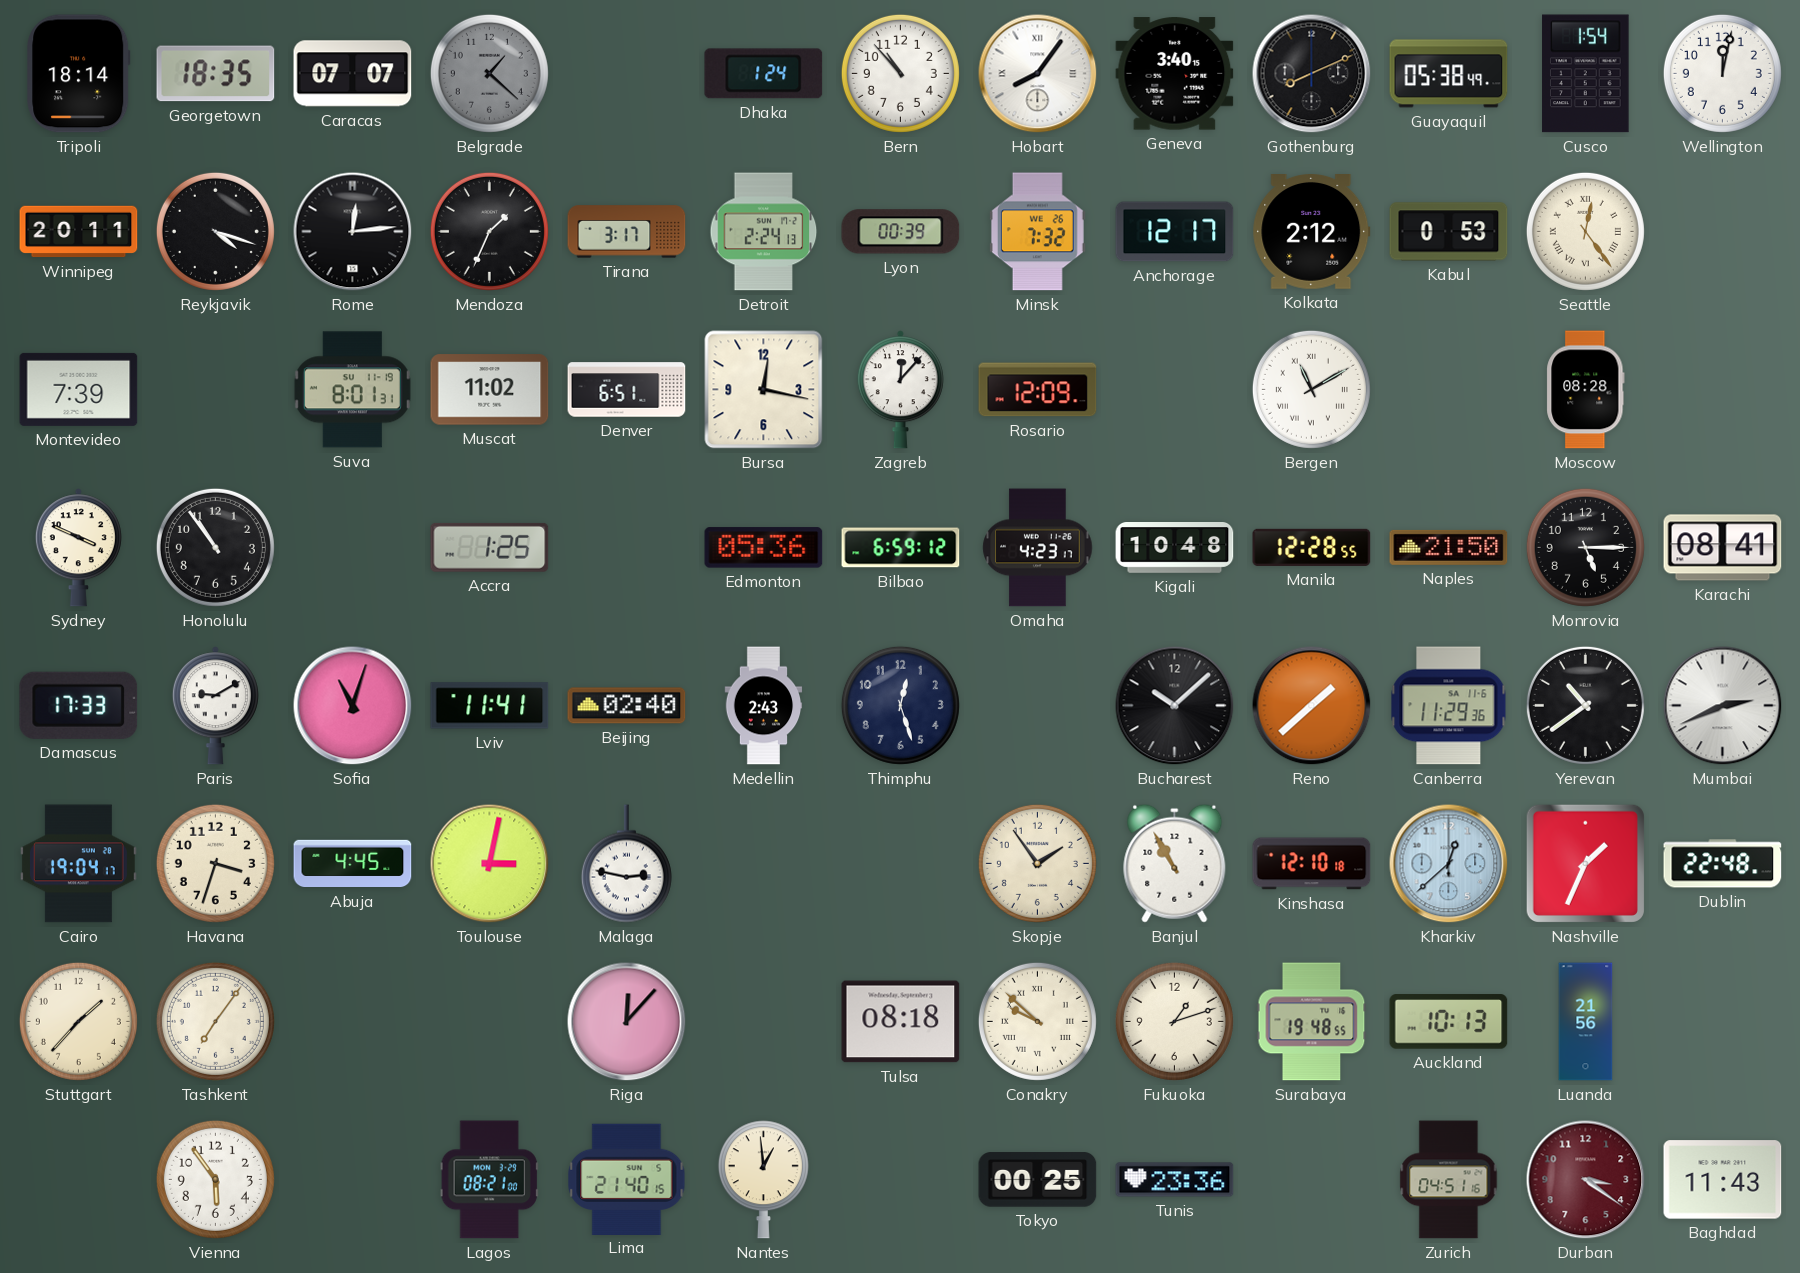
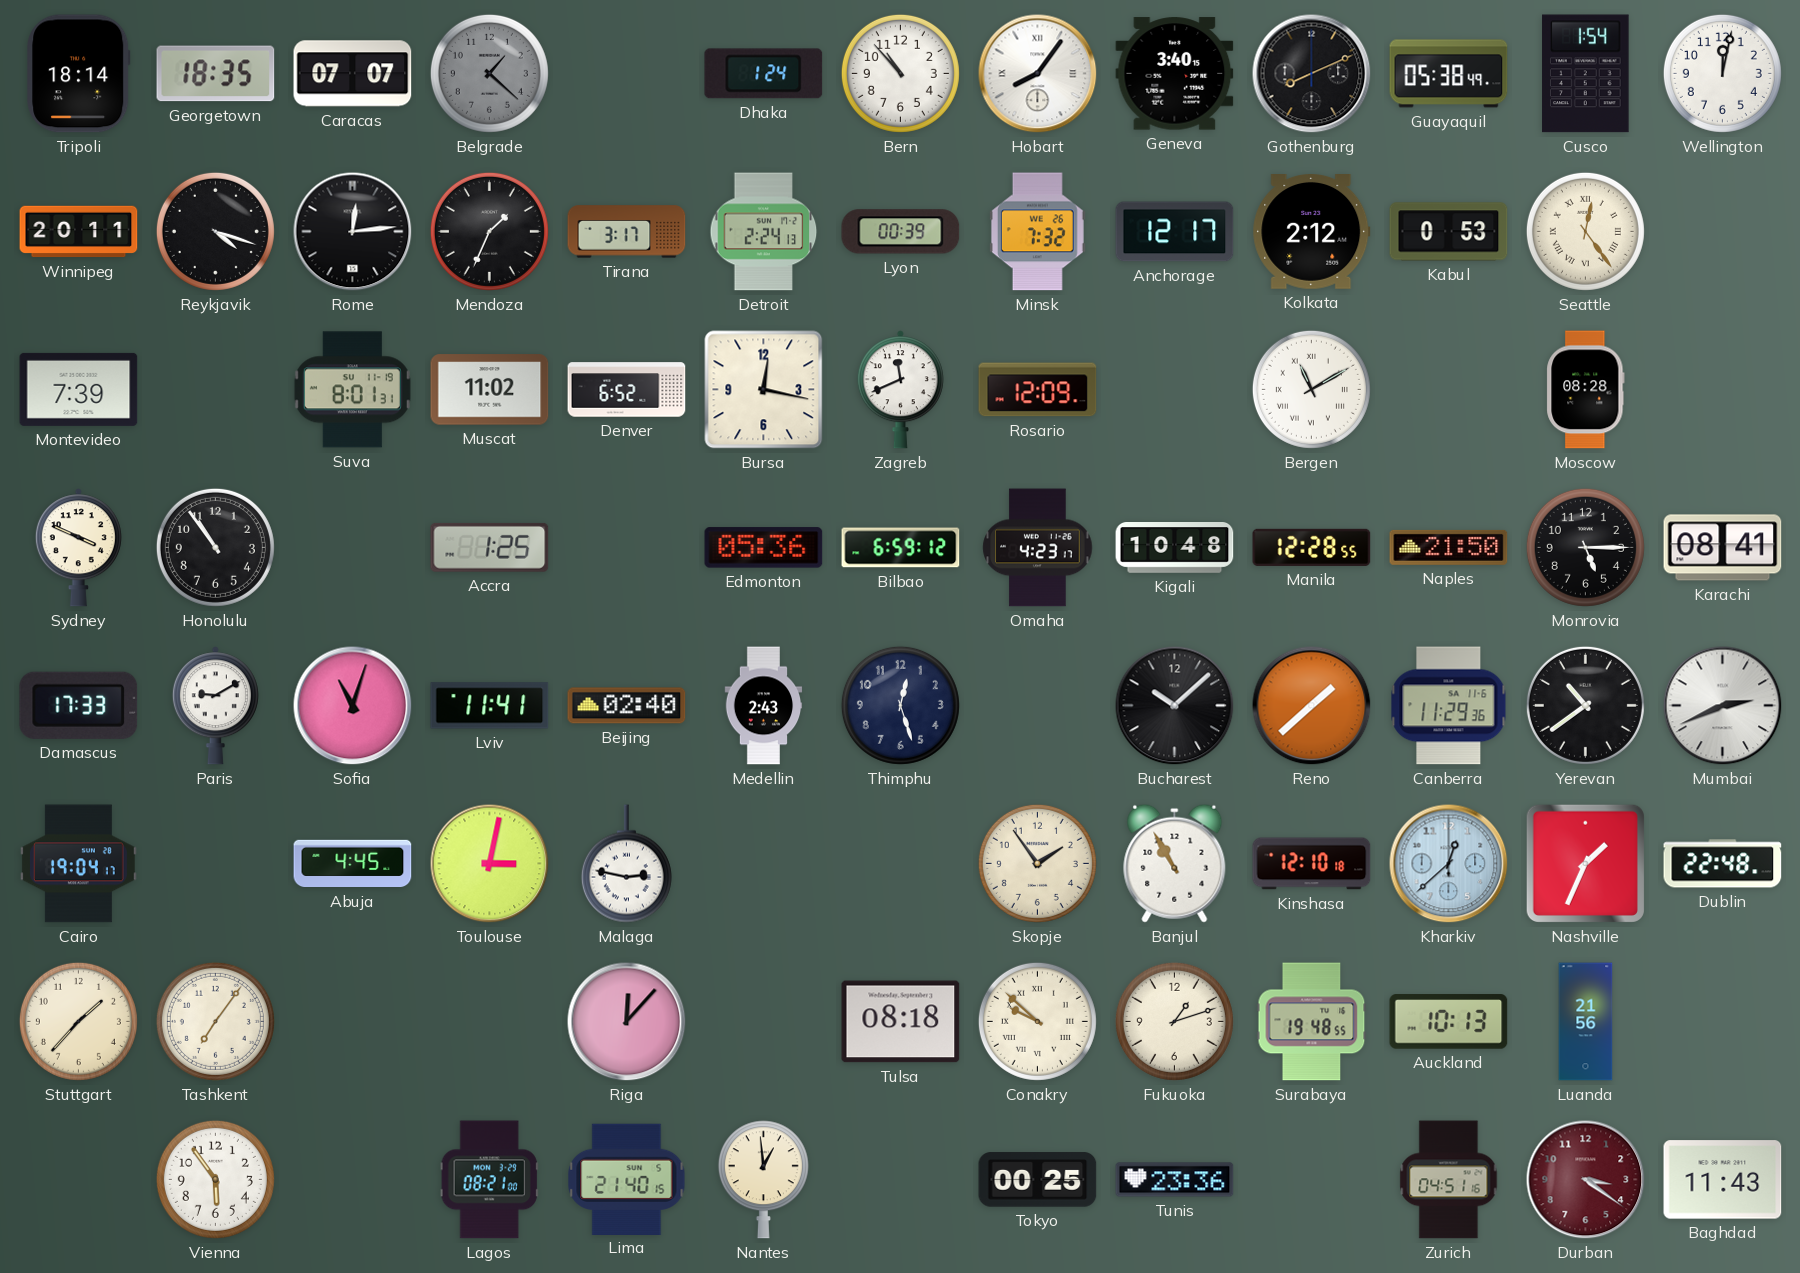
Denver: 6:51 -> 6:52 (627, 390)
Zagreb: 12:07 -> 11:41 (900, 390)
Havana: 3:33 -> none (215, 863)
